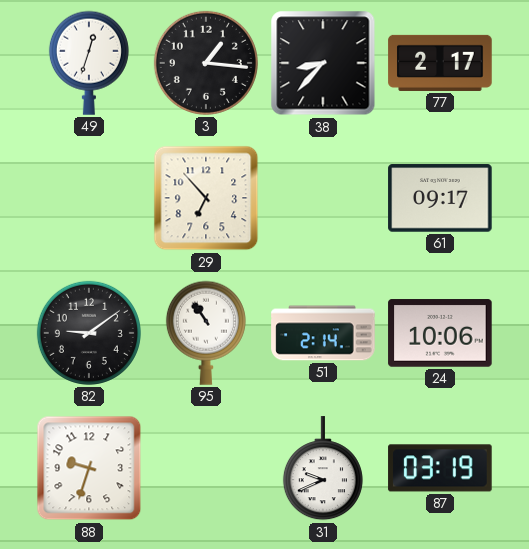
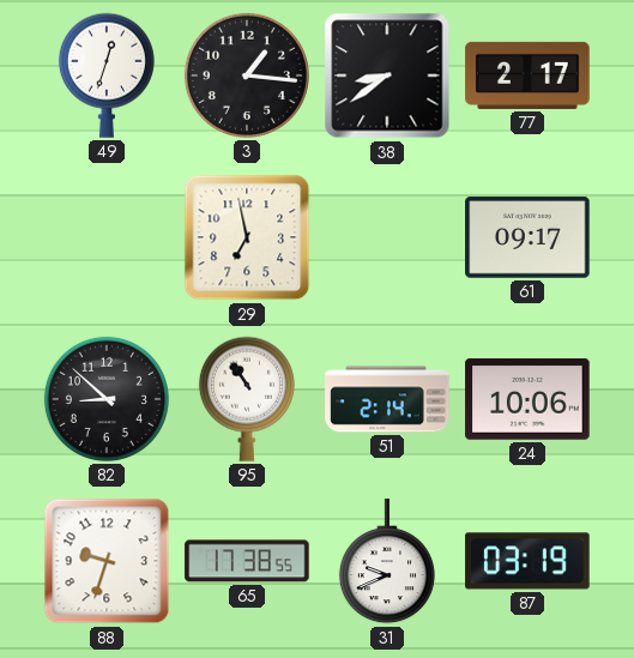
38: 8:37 -> 8:39 (387, 76)
29: 6:53 -> 6:58 (247, 237)
82: 9:09 -> 8:52 (107, 399)
65: none -> 17:38 (247, 561)
